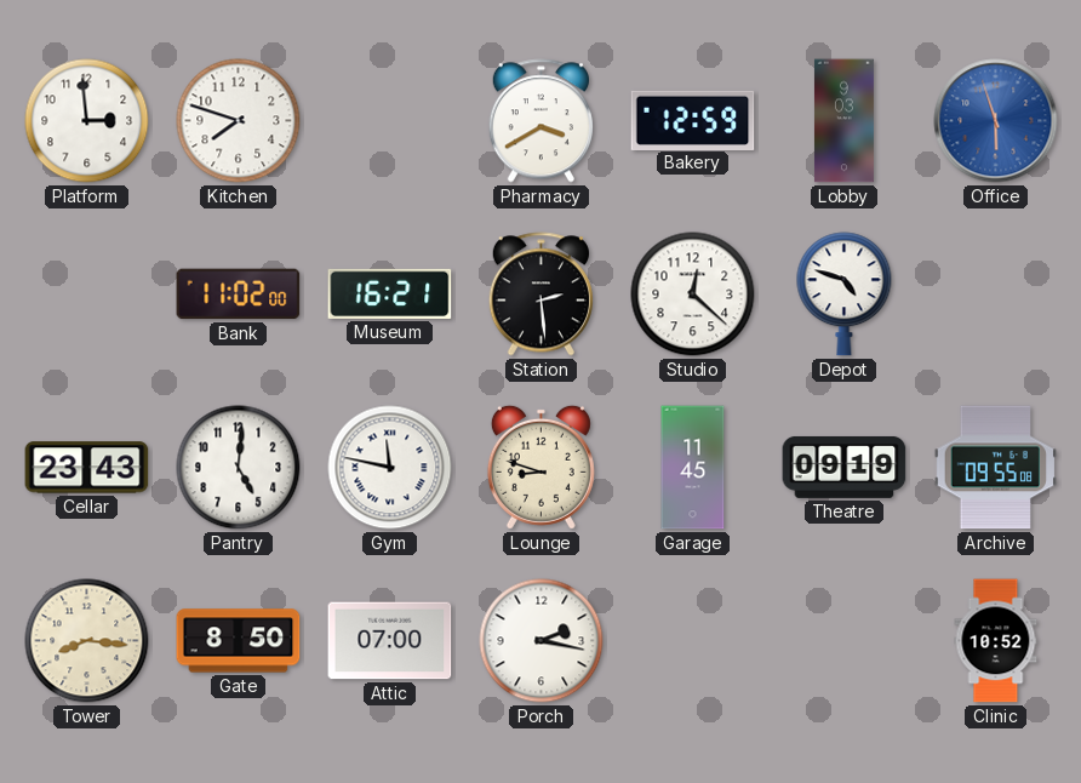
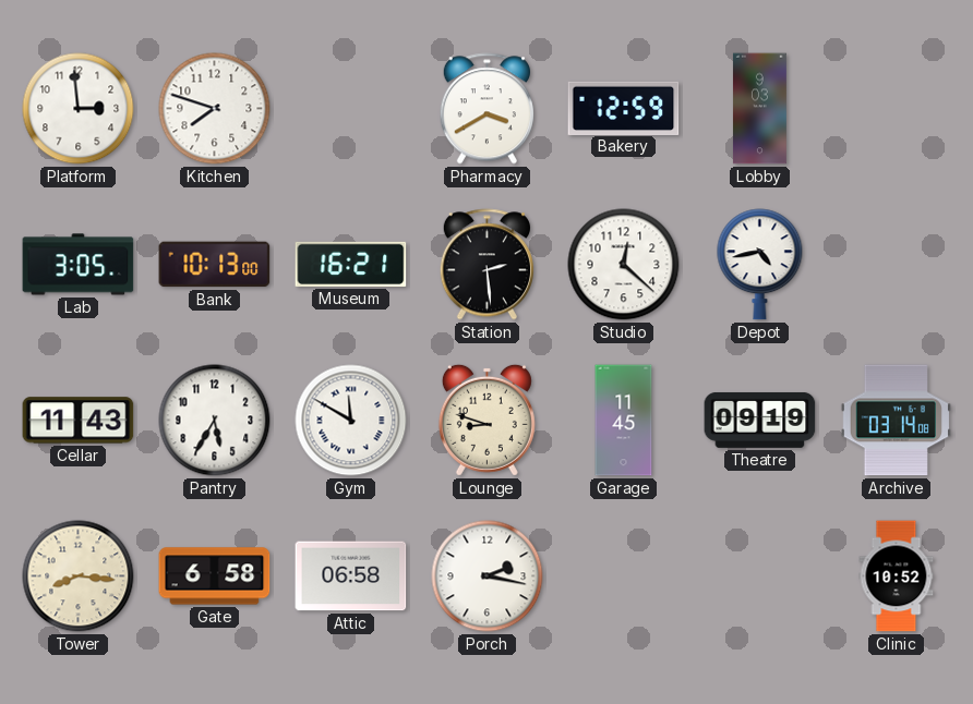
Office: 5:57 -> none (996, 121)
Lab: none -> 3:05 (79, 265)
Bank: 11:02 -> 10:13 (215, 265)
Depot: 4:48 -> 4:43 (760, 265)
Cellar: 23:43 -> 11:43 (79, 421)
Pantry: 5:01 -> 5:35 (215, 421)
Gym: 11:47 -> 11:50 (351, 421)
Archive: 09:55 -> 03:14 (896, 421)
Gate: 8:50 -> 6:58 (215, 576)
Attic: 07:00 -> 06:58 (351, 576)
